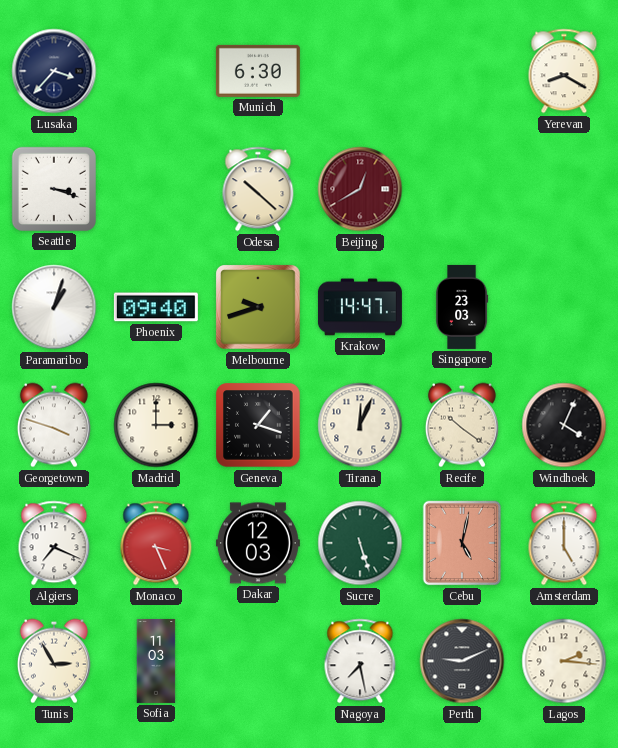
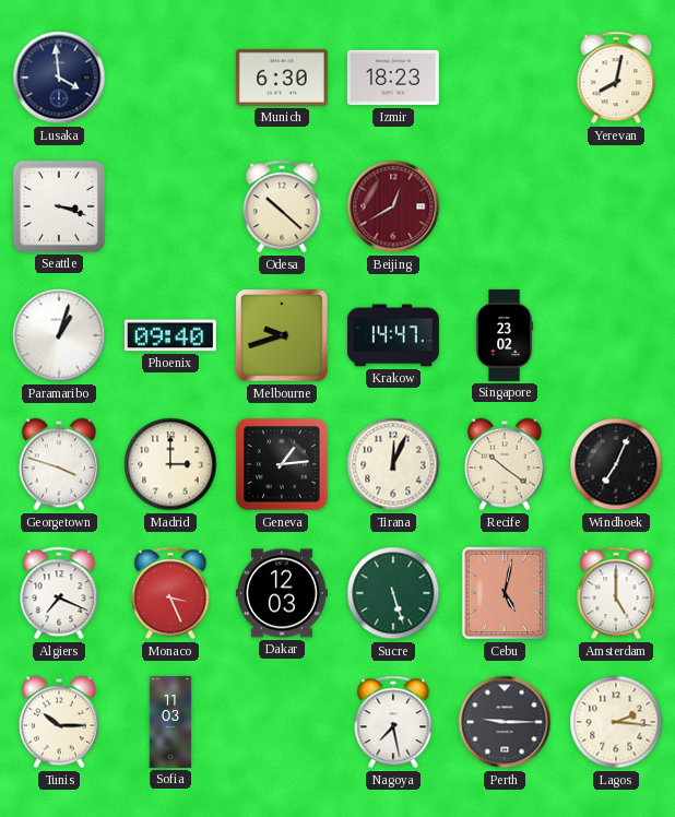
Lusaka: 3:37 -> 3:59 (59, 78)
Izmir: none -> 18:23 (393, 78)
Yerevan: 8:20 -> 8:02 (616, 78)
Singapore: 23:03 -> 23:02 (505, 335)
Geneva: 1:18 -> 1:14 (282, 464)
Windhoek: 4:04 -> 7:04 (616, 464)
Tunis: 2:55 -> 10:15 (59, 722)
Perth: 9:11 -> 9:15 (505, 722)
